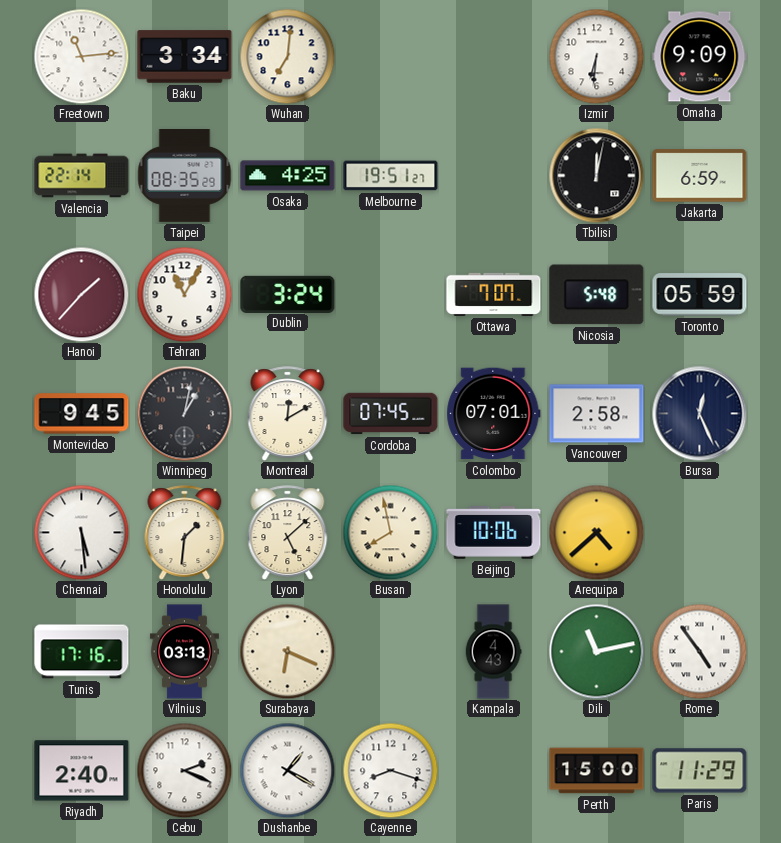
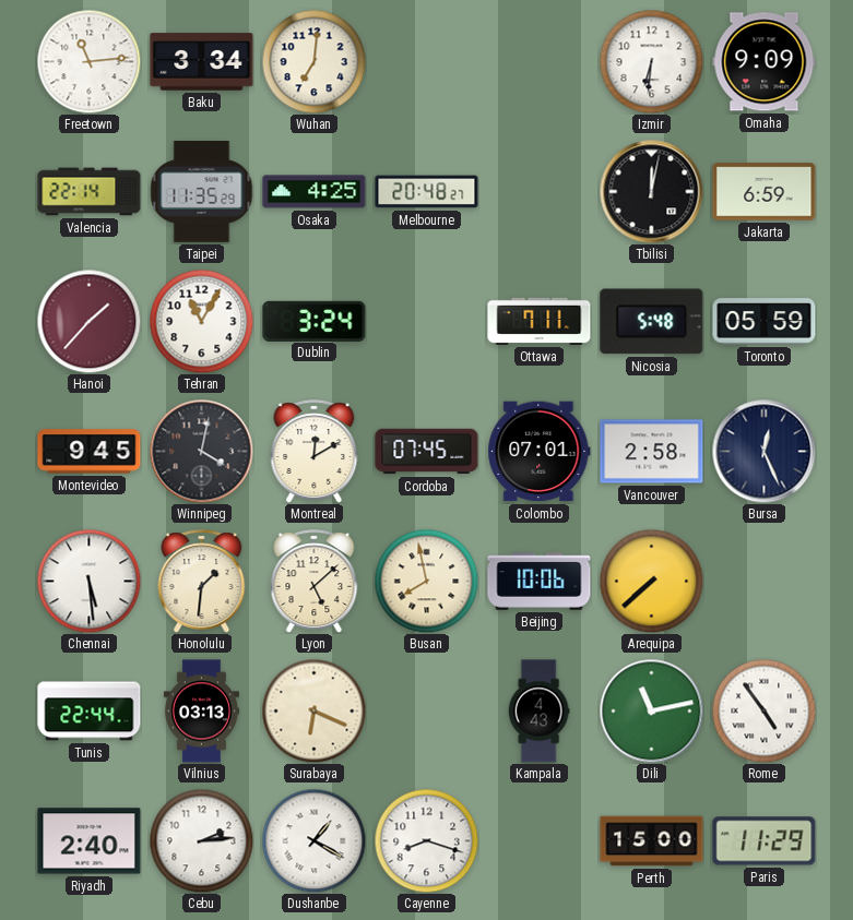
Taipei: 08:35 -> 11:35 (202, 192)
Melbourne: 19:51 -> 20:48 (427, 192)
Ottawa: 7:07 -> 7:11 (540, 321)
Winnipeg: 1:02 -> 4:02 (201, 451)
Arequipa: 4:38 -> 7:38 (651, 581)
Tunis: 17:16 -> 22:44 (90, 712)
Cebu: 2:19 -> 2:14 (201, 840)
